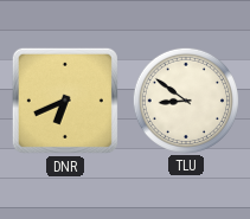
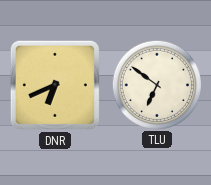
TLU: 8:51 -> 6:51 (156, 84)
